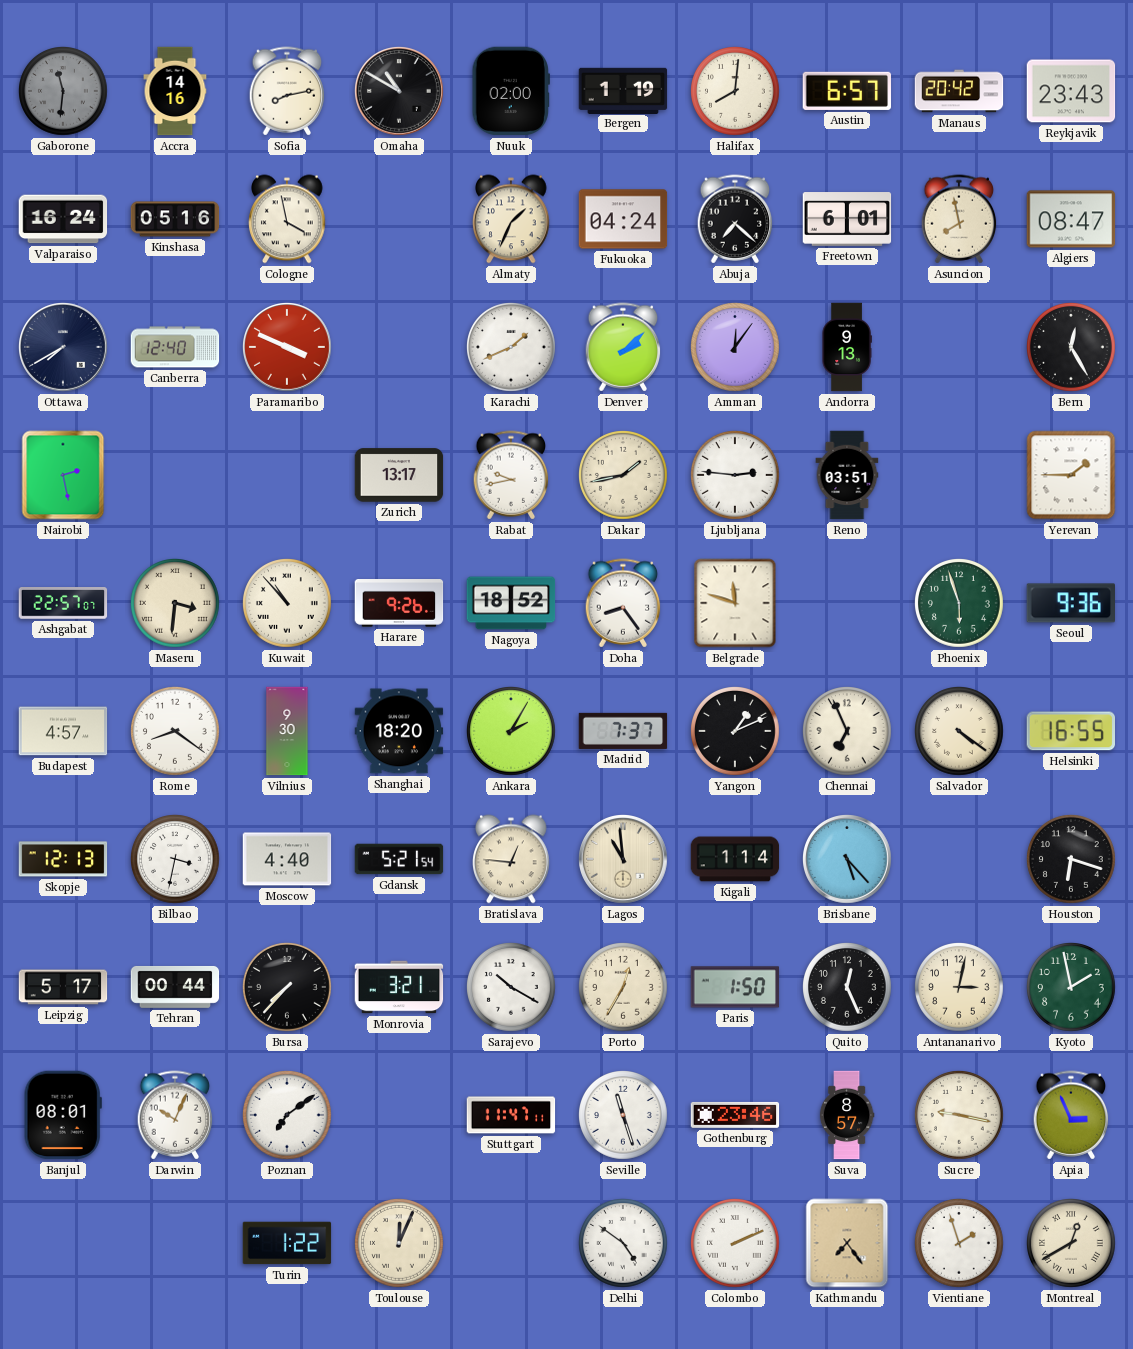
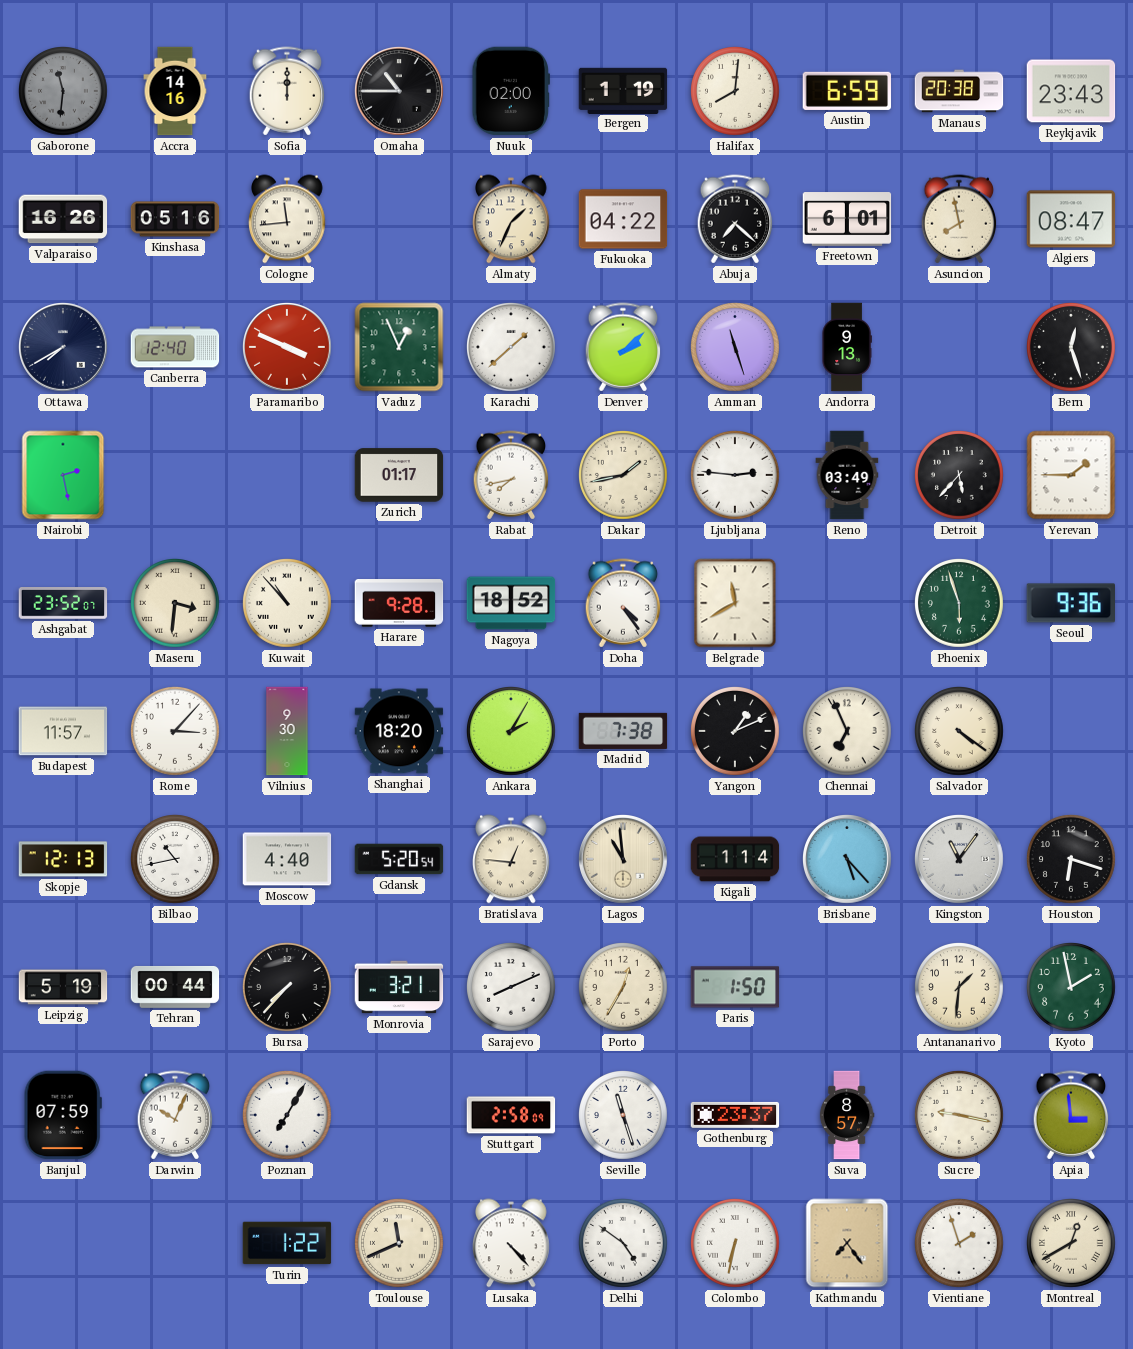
Sofia: 8:13 -> 12:00 (287, 91)
Omaha: 10:50 -> 10:45 (400, 92)
Austin: 6:57 -> 6:59 (847, 91)
Manaus: 20:42 -> 20:38 (959, 91)
Valparaiso: 16:24 -> 16:26 (63, 219)
Cologne: 3:58 -> 11:44 (288, 219)
Fukuoka: 04:24 -> 04:22 (623, 219)
Vaduz: none -> 12:56 (399, 347)
Karachi: 1:41 -> 1:38 (512, 348)
Amman: 12:06 -> 11:27 (736, 348)
Bern: 12:25 -> 12:27 (1072, 348)
Zurich: 13:17 -> 01:17 (399, 475)
Rabat: 9:43 -> 7:43 (511, 475)
Reno: 03:51 -> 03:49 (847, 475)
Detroit: none -> 5:37 (960, 476)
Ashgabat: 22:57 -> 23:52 (63, 604)
Harare: 9:26 -> 9:28 (399, 604)
Doha: 8:24 -> 4:24 (623, 603)
Belgrade: 11:48 -> 11:40 (735, 603)
Budapest: 4:57 -> 11:57 (63, 731)
Rome: 8:21 -> 3:07 (176, 732)
Madrid: 7:37 -> 7:38 (623, 731)
Helsinki: 16:55 -> none (1071, 731)
Bilbao: 3:32 -> 10:43 (176, 860)
Gdansk: 5:21 -> 5:20 (399, 859)
Kingston: none -> 11:06 (960, 860)
Leipzig: 5:17 -> 5:19 (63, 987)
Sarajevo: 10:20 -> 8:11 (512, 988)
Quito: 12:26 -> none (848, 988)
Antananarivo: 3:02 -> 1:31 (960, 988)
Banjul: 08:01 -> 07:59 (63, 1115)
Poznan: 7:09 -> 7:05 (288, 1116)
Stuttgart: 11:47 -> 2:58 (511, 1115)
Gothenburg: 23:46 -> 23:37 (735, 1115)
Apia: 2:56 -> 2:59 (1071, 1115)
Toulouse: 12:04 -> 11:41 (400, 1244)
Lusaka: none -> 4:23 (512, 1243)
Colombo: 2:11 -> 6:32 (736, 1244)
